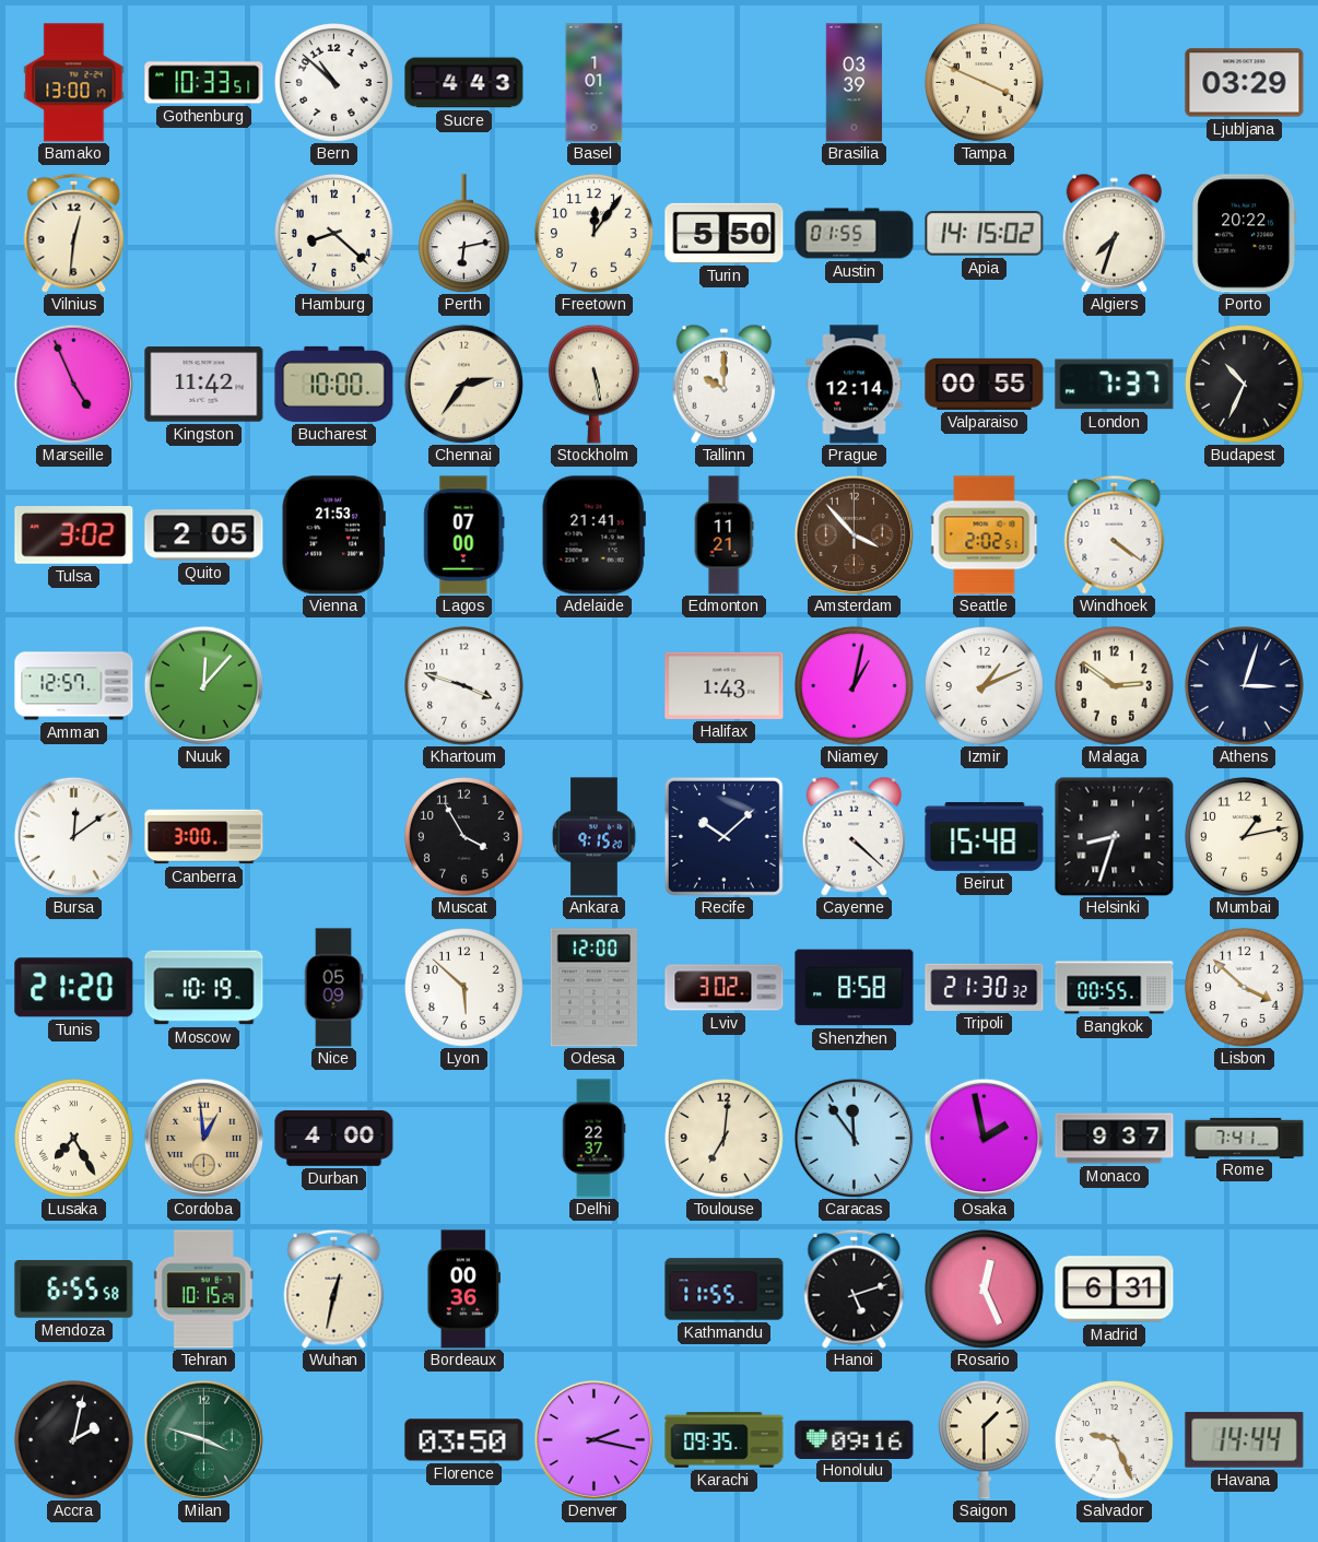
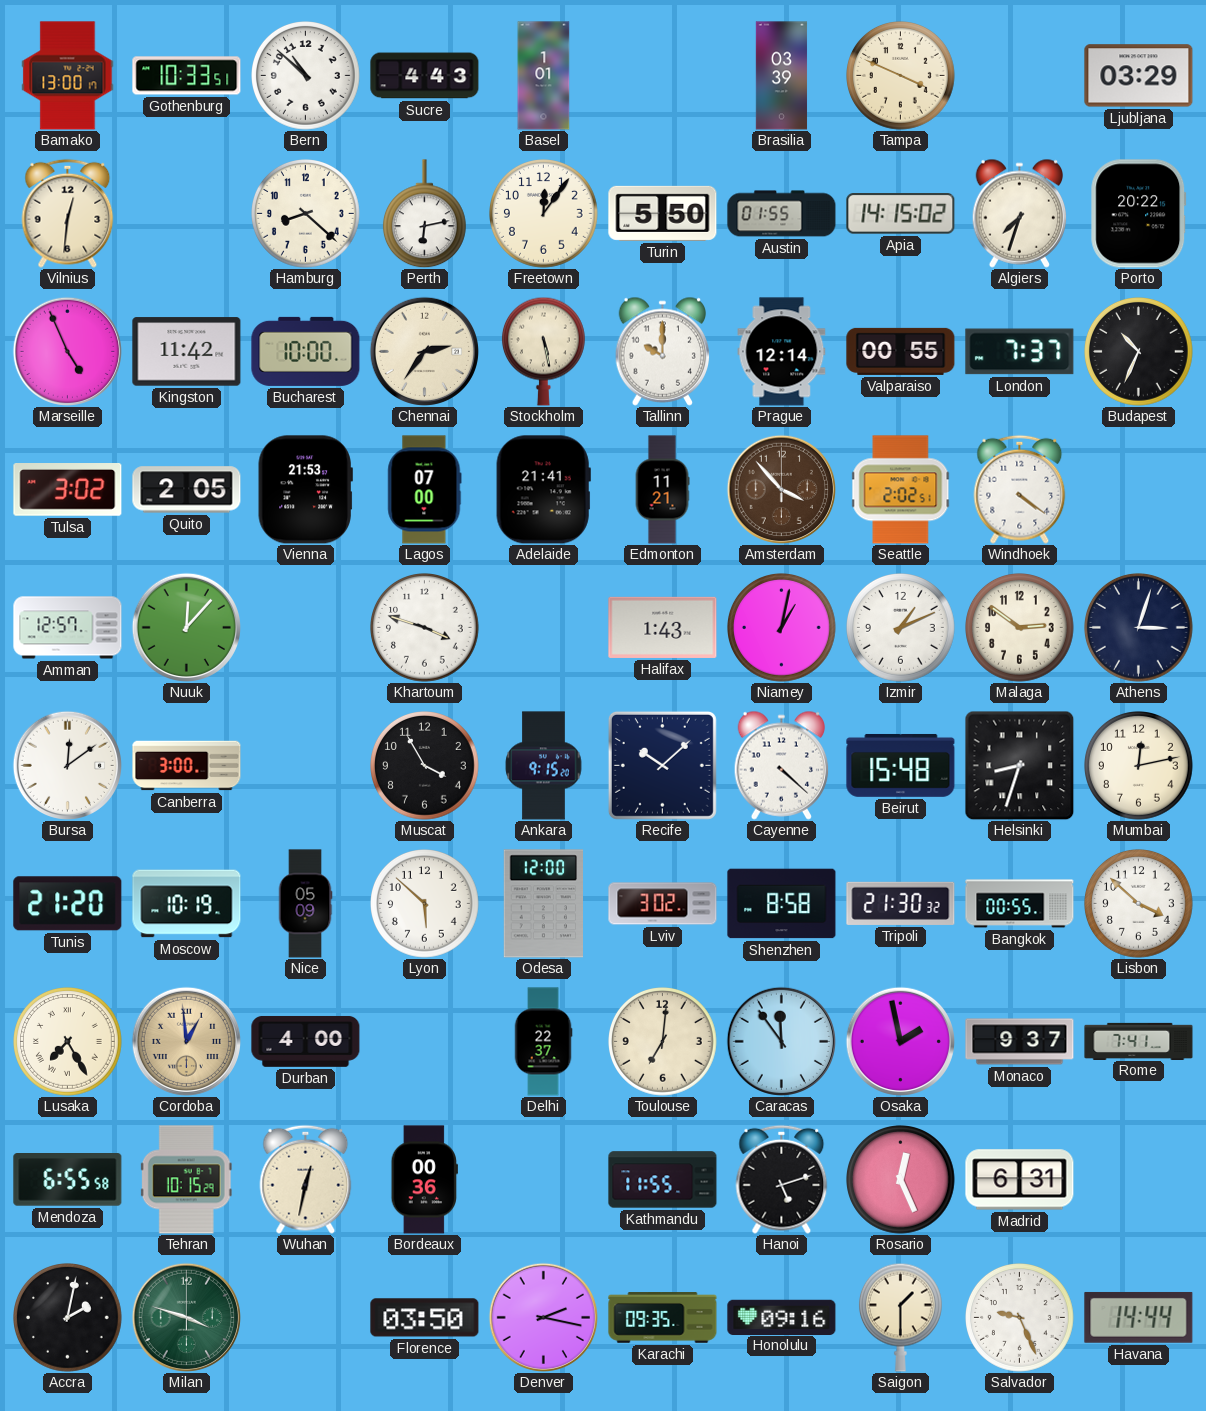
Mumbai: 1:13 -> 12:13 (1139, 766)
